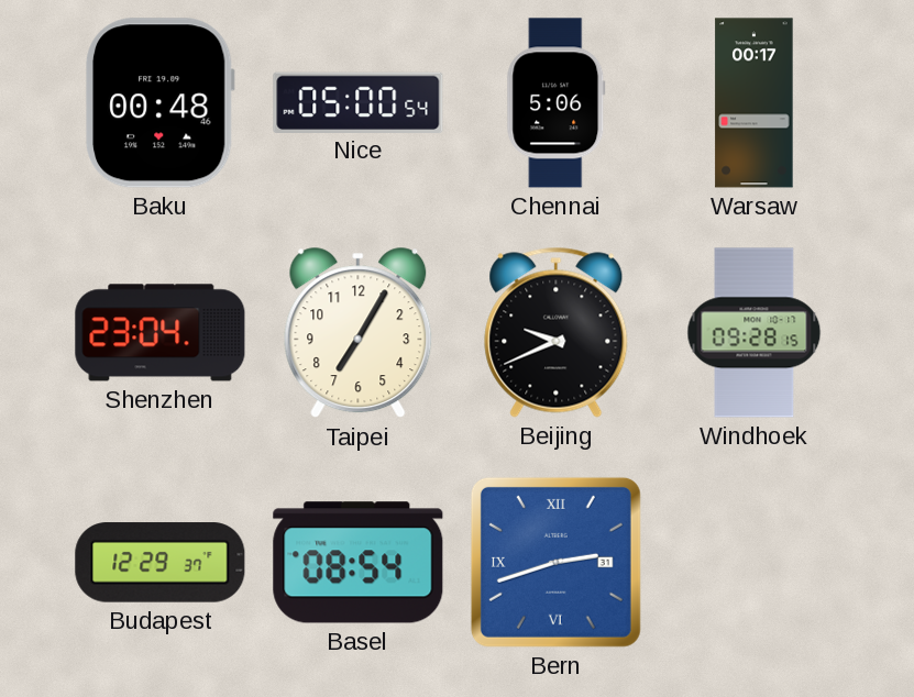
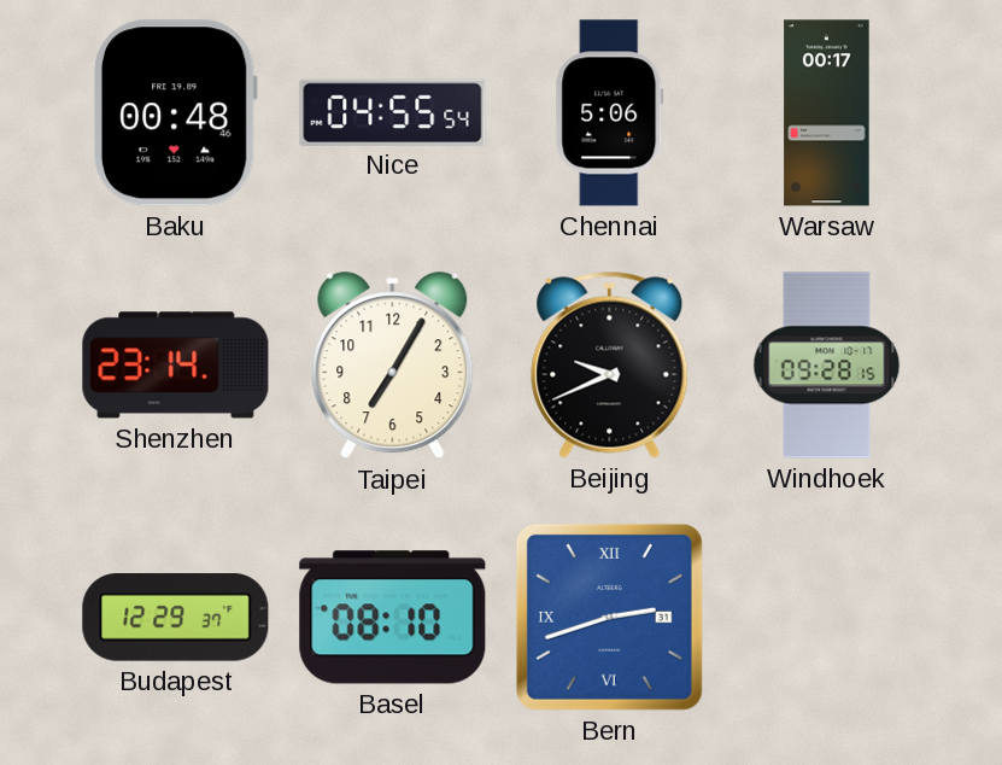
Nice: 05:00 -> 04:55 (393, 112)
Shenzhen: 23:04 -> 23:14 (176, 366)
Basel: 08:54 -> 08:10 (393, 618)
